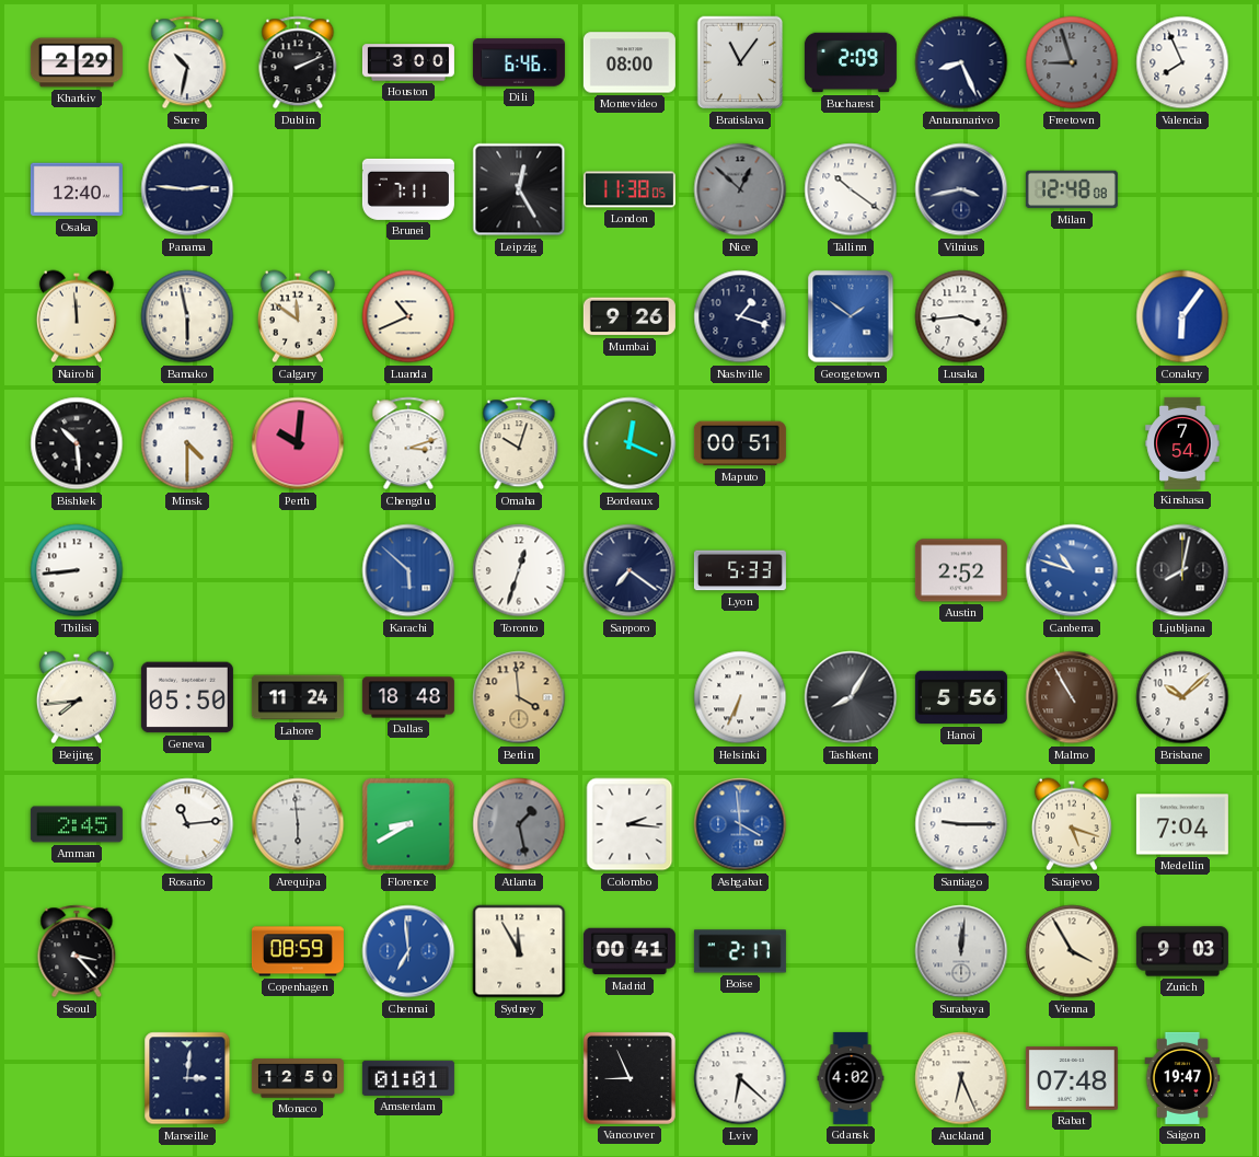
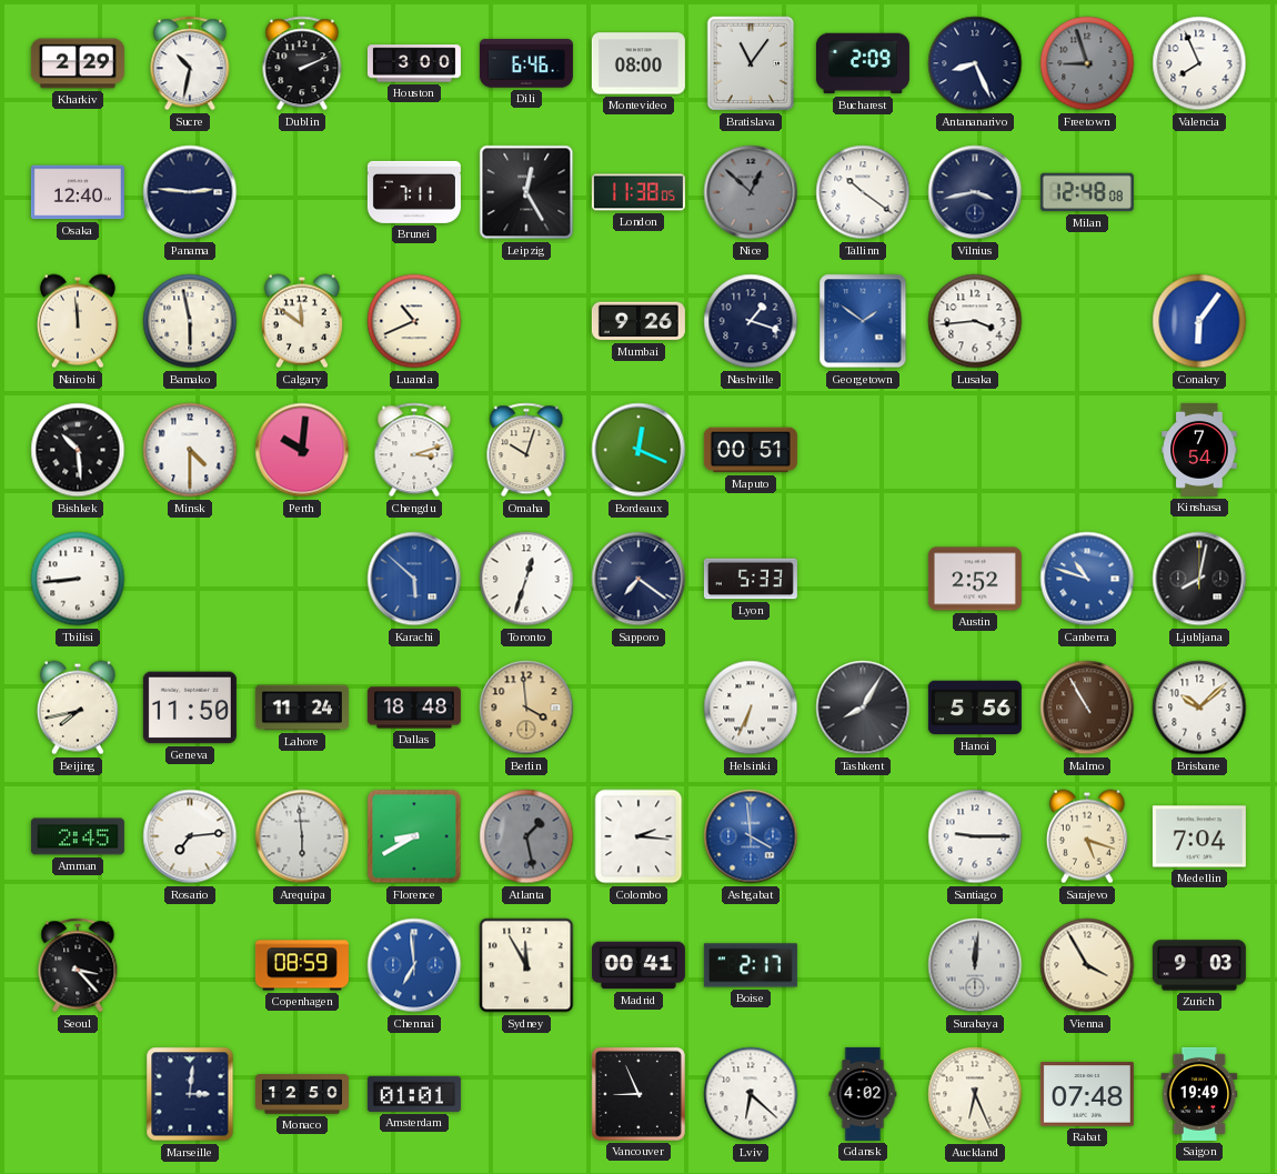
Beijing: 7:44 -> 7:43 (78, 708)
Geneva: 05:50 -> 11:50 (190, 708)
Rosario: 11:14 -> 7:14 (190, 836)
Saigon: 19:47 -> 19:49 (1199, 1094)
